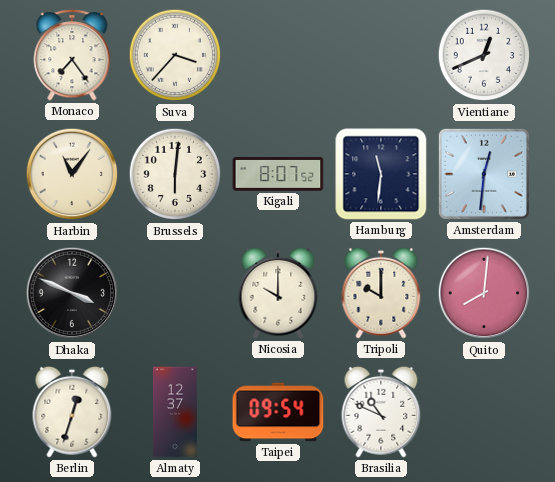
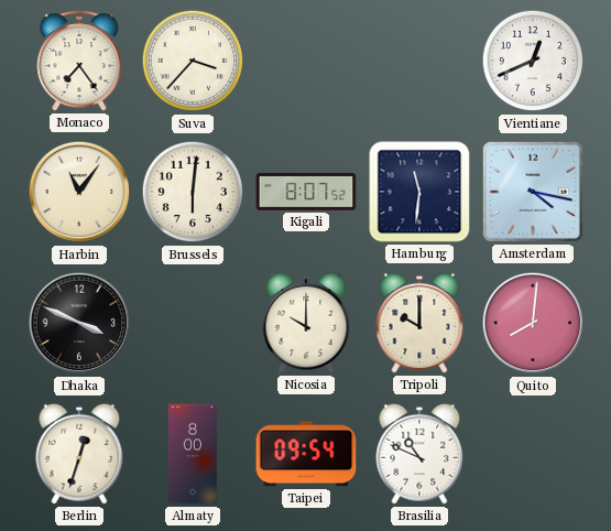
Amsterdam: 12:31 -> 4:17 (533, 192)
Almaty: 12:37 -> 8:00 (193, 454)
